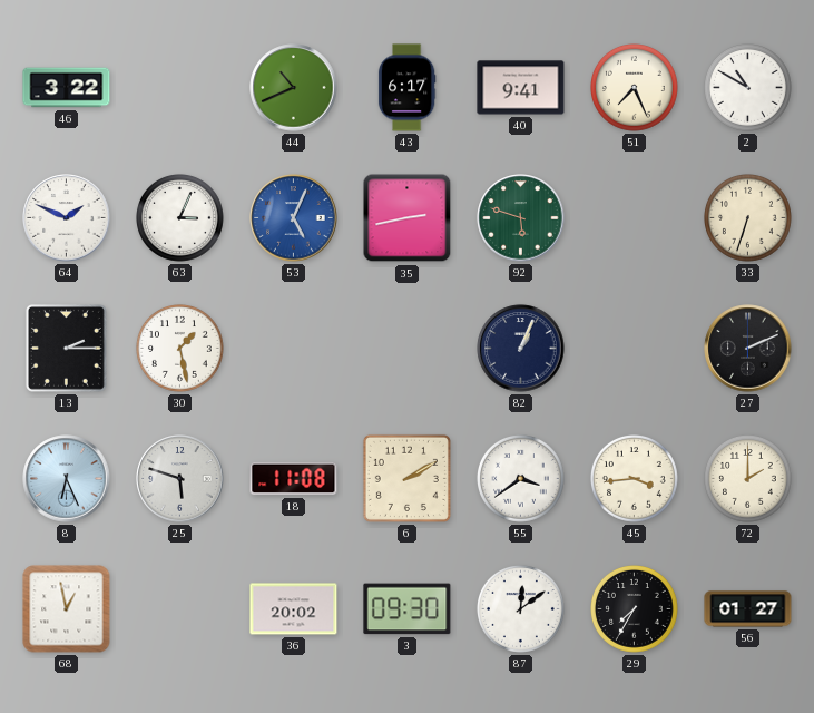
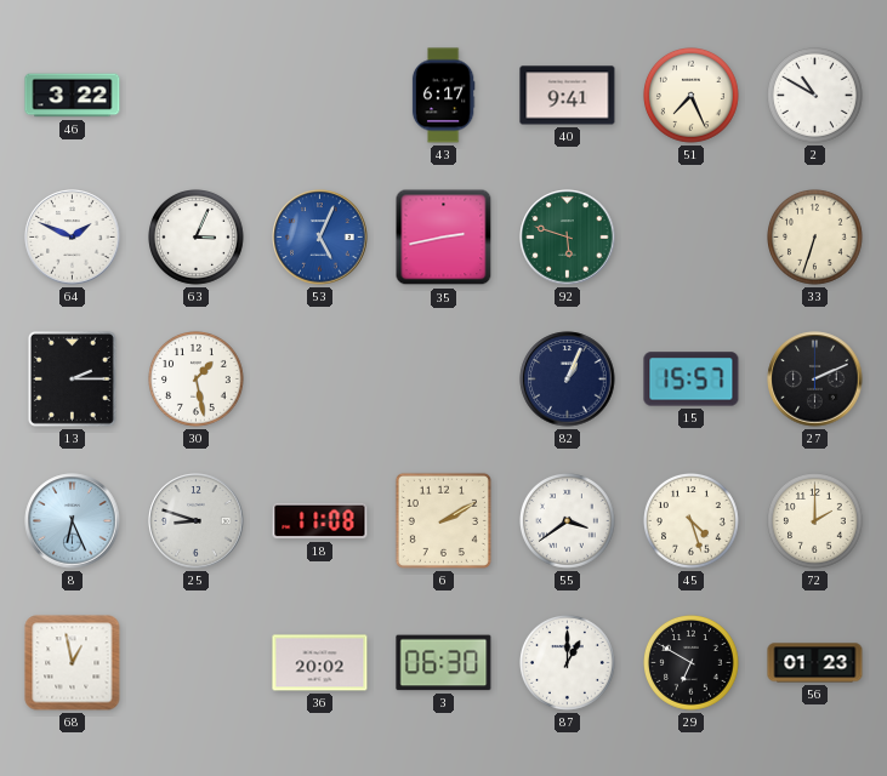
44: 10:41 -> none (294, 88)
15: none -> 15:57 (692, 380)
25: 5:48 -> 8:48 (197, 521)
45: 3:44 -> 4:27 (692, 521)
3: 09:30 -> 06:30 (444, 663)
87: 12:09 -> 1:00 (568, 663)
29: 7:35 -> 6:50 (692, 663)
56: 01:27 -> 01:23 (815, 663)
